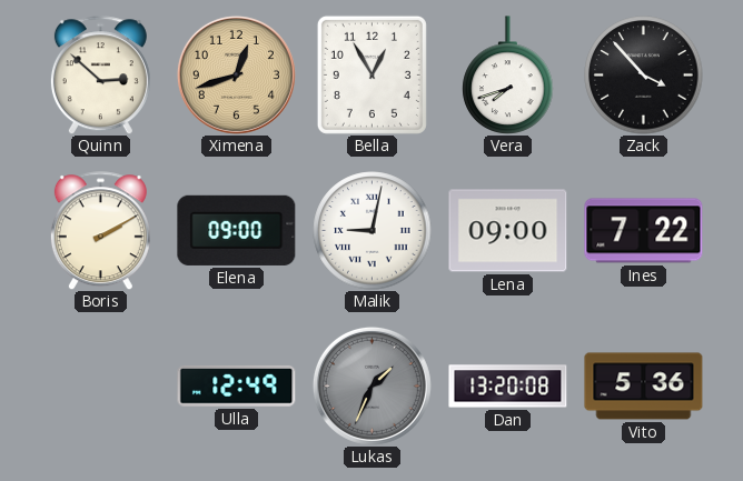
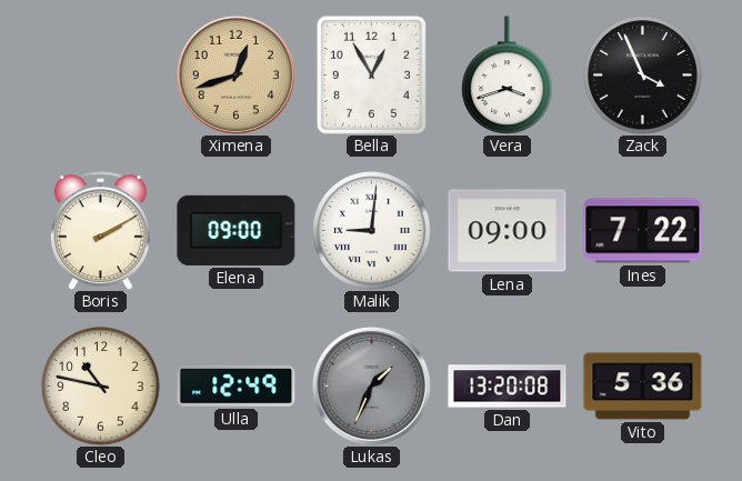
Quinn: 2:52 -> none (100, 76)
Vera: 7:42 -> 3:42 (508, 76)
Zack: 3:53 -> 3:56 (643, 76)
Malik: 9:02 -> 9:01 (372, 231)
Cleo: none -> 10:47 (101, 387)
